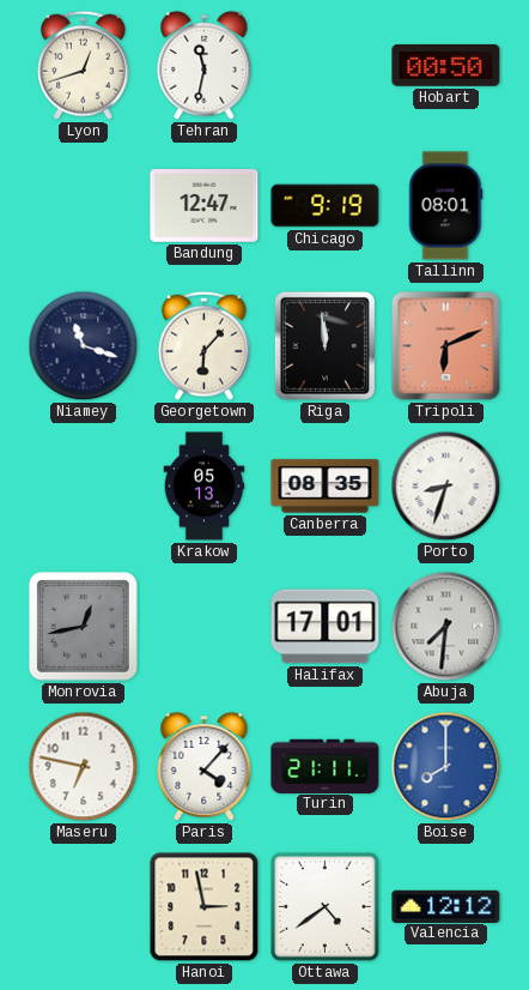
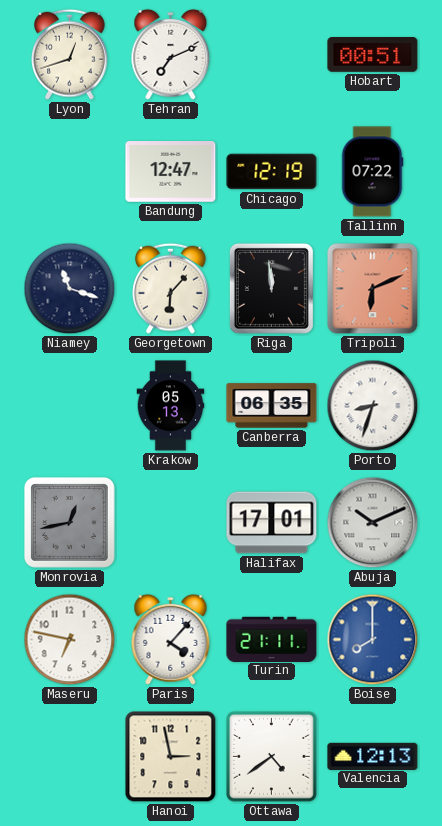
Tehran: 11:32 -> 7:11 (171, 54)
Hobart: 00:50 -> 00:51 (373, 55)
Chicago: 9:19 -> 12:19 (272, 172)
Tallinn: 08:01 -> 07:22 (372, 172)
Canberra: 08:35 -> 06:35 (272, 406)
Abuja: 7:31 -> 10:11 (373, 523)
Valencia: 12:12 -> 12:13 (373, 756)
